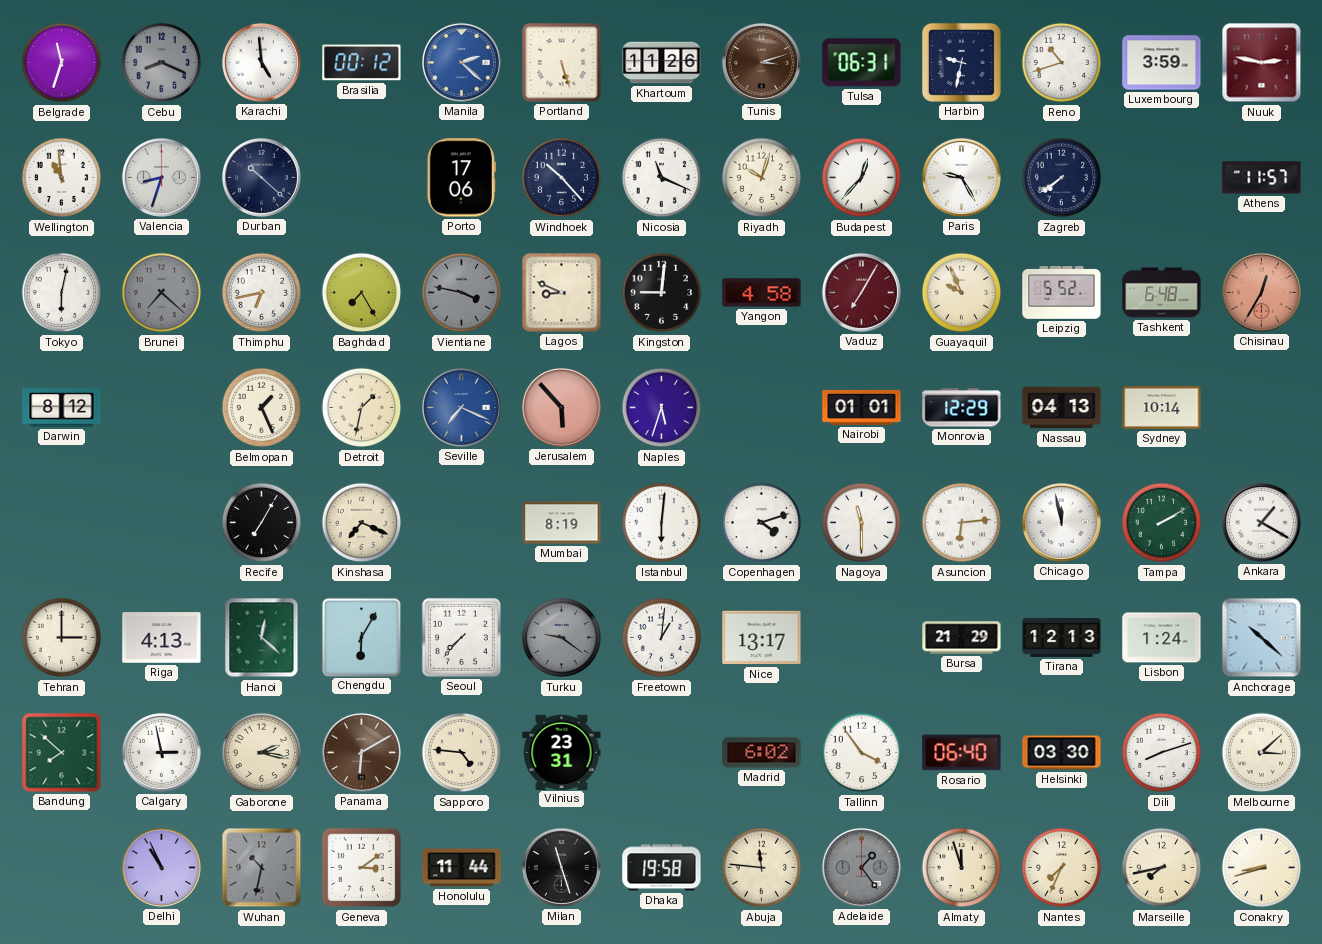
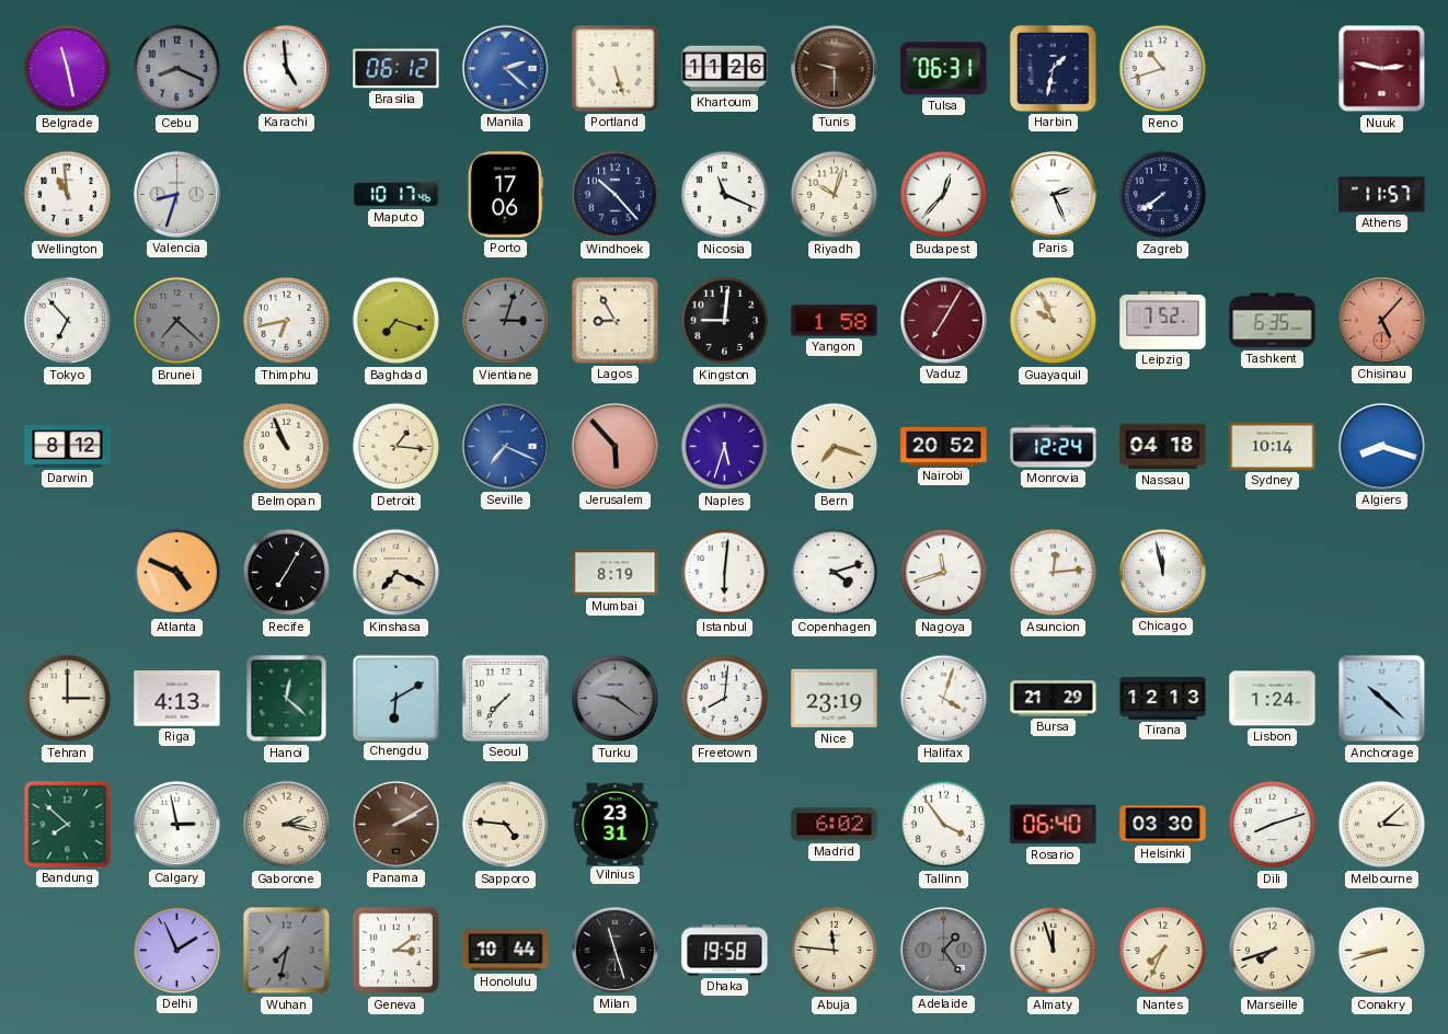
Belgrade: 11:33 -> 11:28 (68, 69)
Brasilia: 00:12 -> 06:12 (397, 69)
Tunis: 3:12 -> 9:30 (834, 68)
Harbin: 9:32 -> 1:32 (1053, 68)
Luxembourg: 3:59 -> none (1162, 63)
Durban: 10:22 -> none (261, 177)
Maputo: none -> 10:17 (397, 195)
Paris: 9:25 -> 2:26 (1053, 194)
Tokyo: 6:02 -> 6:53 (68, 321)
Baghdad: 7:25 -> 7:18 (397, 321)
Vientiane: 3:47 -> 3:03 (506, 321)
Lagos: 8:49 -> 8:55 (616, 321)
Yangon: 4:58 -> 1:58 (835, 321)
Leipzig: 5:52 -> 7:52 (1163, 321)
Tashkent: 6:48 -> 6:35 (1273, 321)
Chisinau: 12:35 -> 5:07 (1381, 320)
Belmopan: 1:26 -> 10:56 (287, 447)
Detroit: 1:32 -> 1:16 (397, 447)
Bern: none -> 7:18 (835, 447)
Nairobi: 01:01 -> 20:52 (944, 446)
Monrovia: 12:29 -> 12:24 (1054, 447)
Nassau: 04:13 -> 04:18 (1163, 447)
Algiers: none -> 8:18 (1381, 446)
Atlanta: none -> 4:49 (177, 573)
Nagoya: 11:30 -> 11:42 (944, 573)
Asuncion: 6:14 -> 12:14 (1054, 573)
Tampa: 2:10 -> none (1162, 523)
Ankara: 1:20 -> none (1261, 522)
Chengdu: 6:05 -> 6:10 (395, 698)
Freetown: 1:01 -> 8:01 (725, 699)
Nice: 13:17 -> 23:19 (835, 699)
Halifax: none -> 4:03 (944, 699)
Panama: 6:10 -> 2:10 (395, 824)
Delhi: 10:56 -> 1:56 (176, 950)
Wuhan: 10:32 -> 7:32 (287, 951)
Honolulu: 11:44 -> 10:44 (506, 951)
Marseille: 7:43 -> 7:42 (1273, 951)
